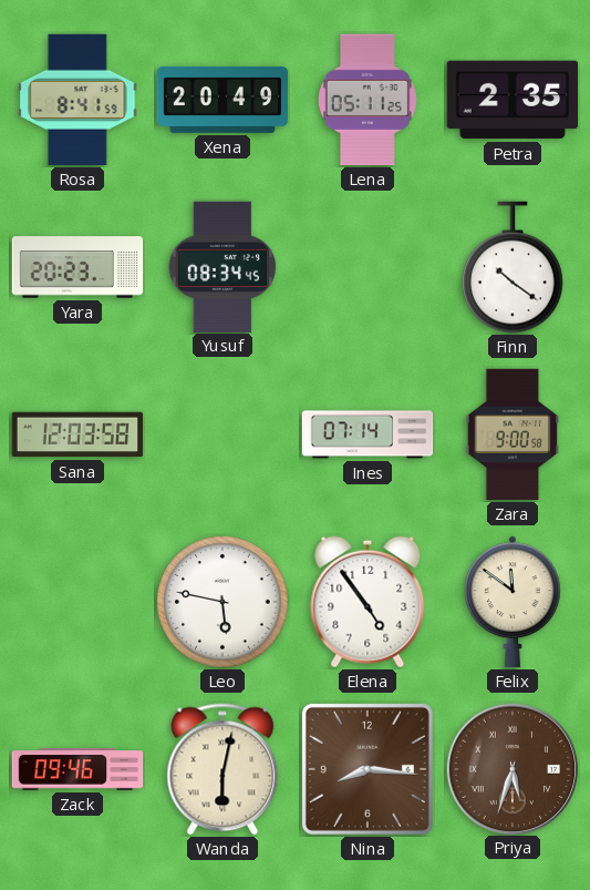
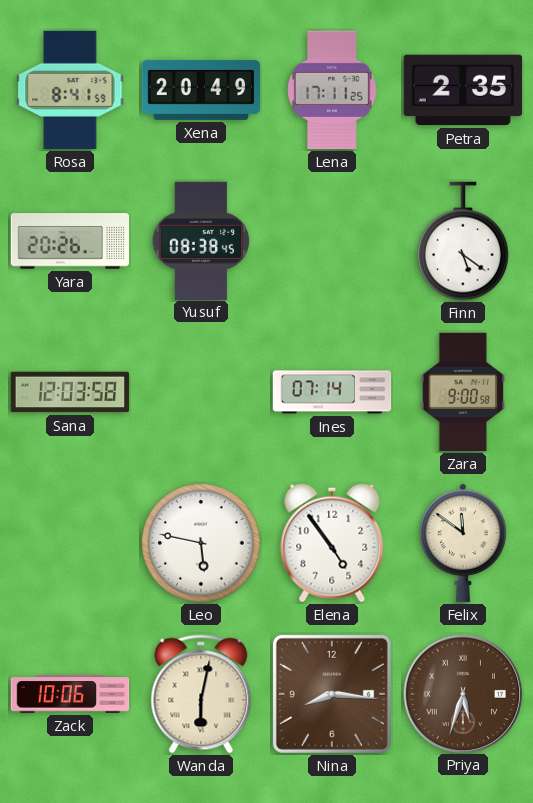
Lena: 05:11 -> 17:11 (333, 90)
Yara: 20:23 -> 20:26 (70, 241)
Yusuf: 08:34 -> 08:38 (201, 240)
Finn: 10:21 -> 5:21 (464, 241)
Zack: 09:46 -> 10:06 (70, 694)
